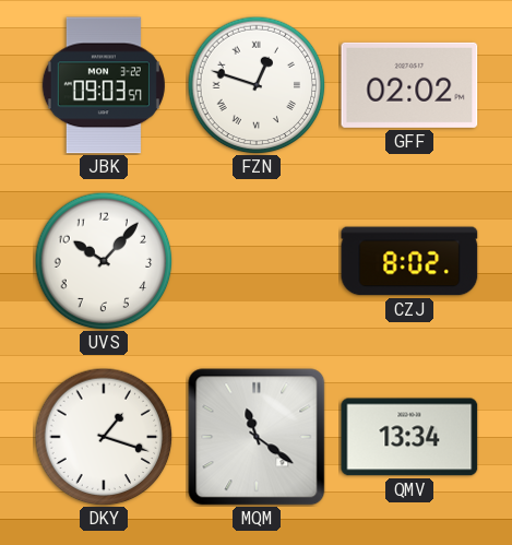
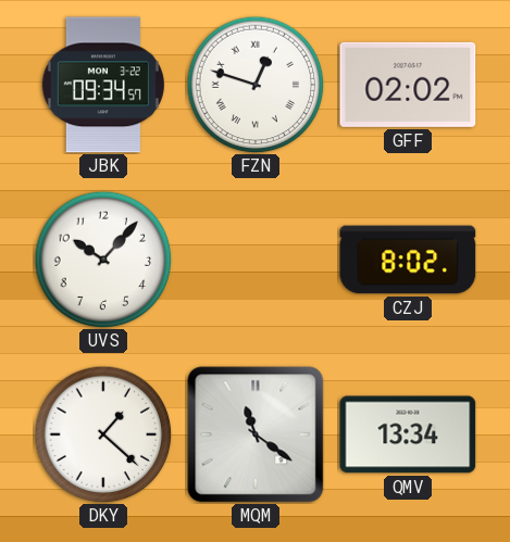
JBK: 09:03 -> 09:34 (103, 85)
DKY: 1:18 -> 1:22 (103, 434)
